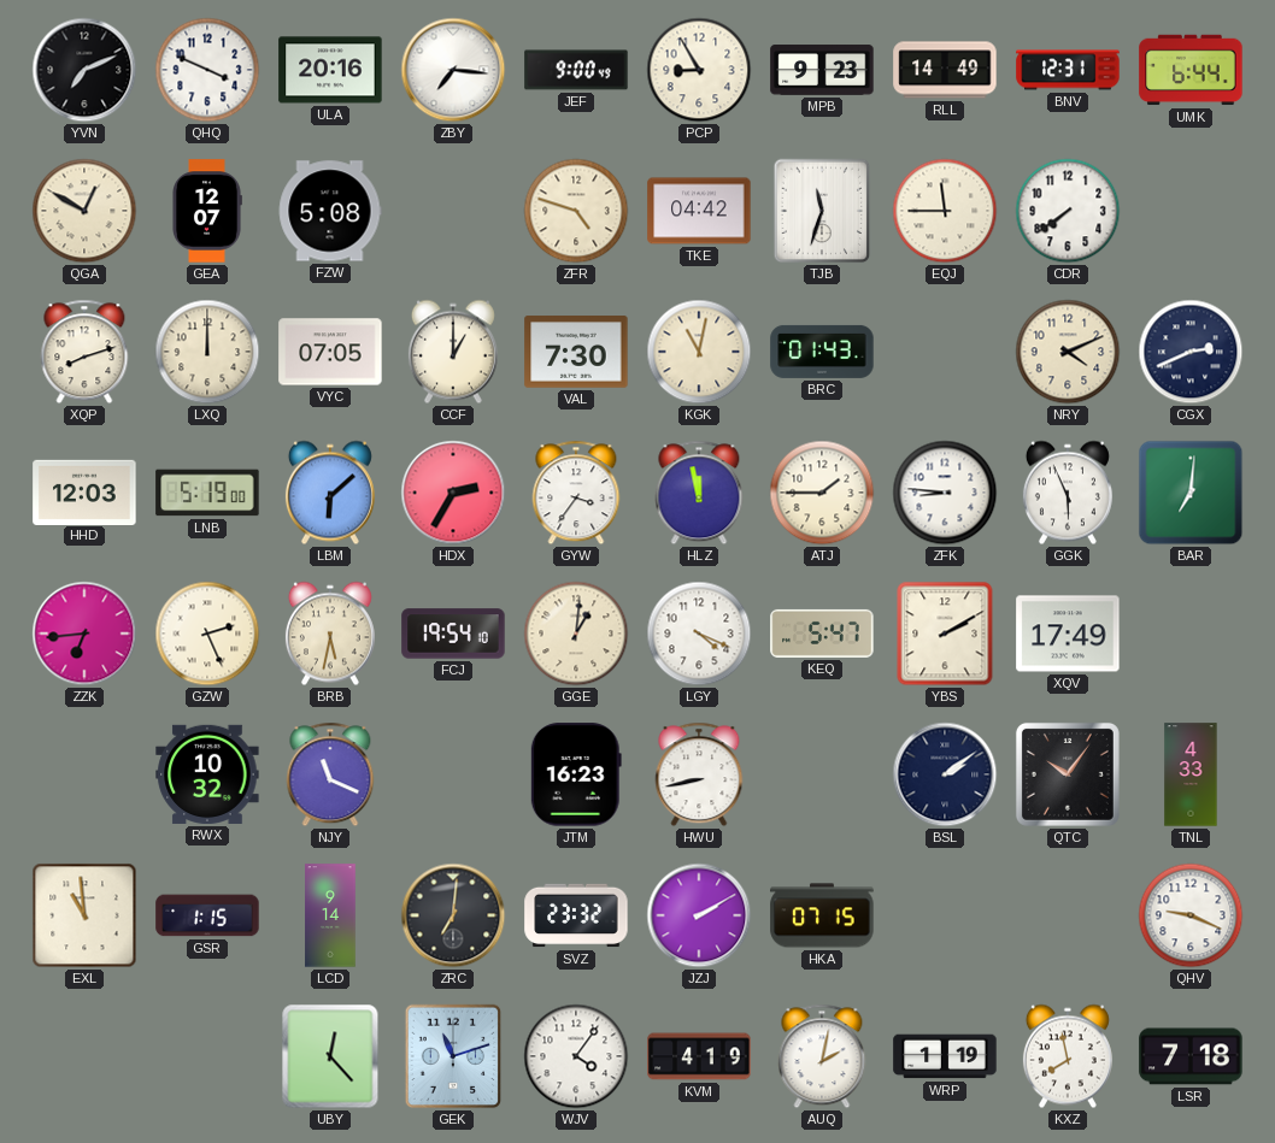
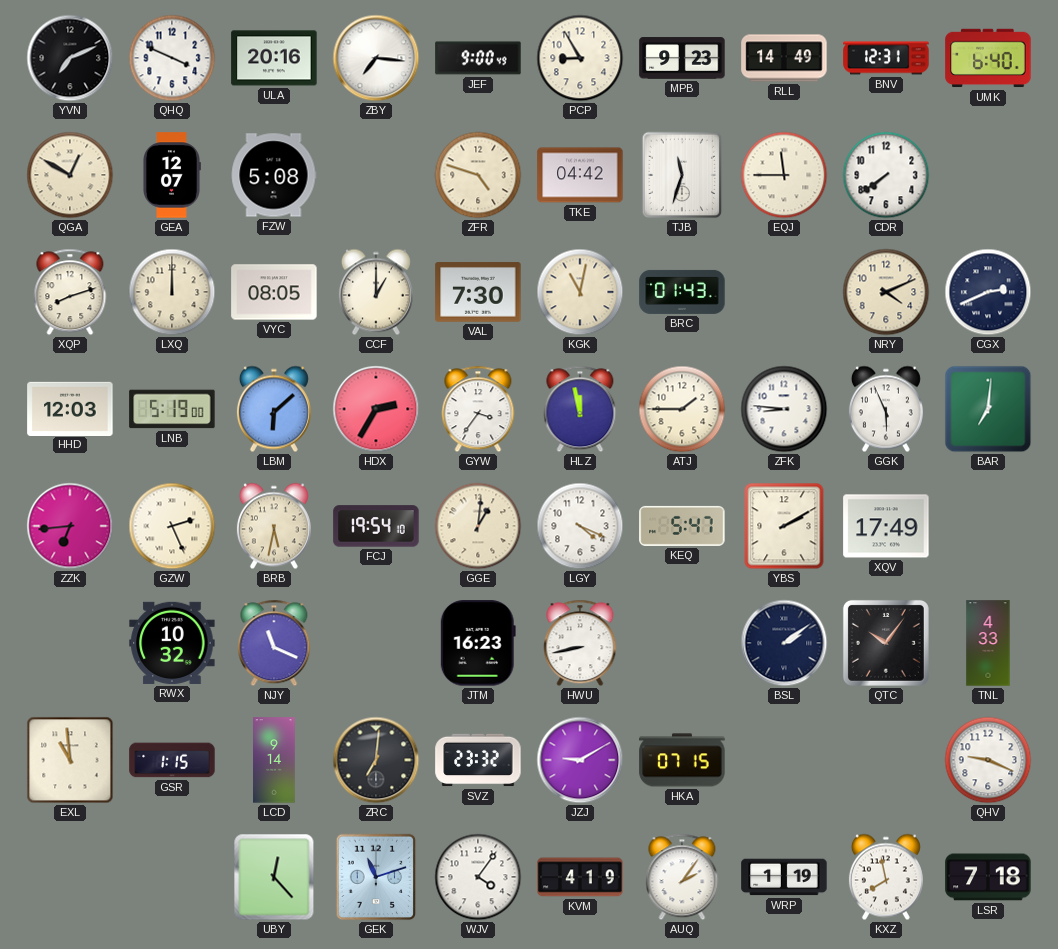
UMK: 6:44 -> 6:40 (988, 58)
VYC: 07:05 -> 08:05 (274, 292)
JZJ: 2:10 -> 9:10 (580, 760)
AUQ: 2:02 -> 2:06 (682, 877)
